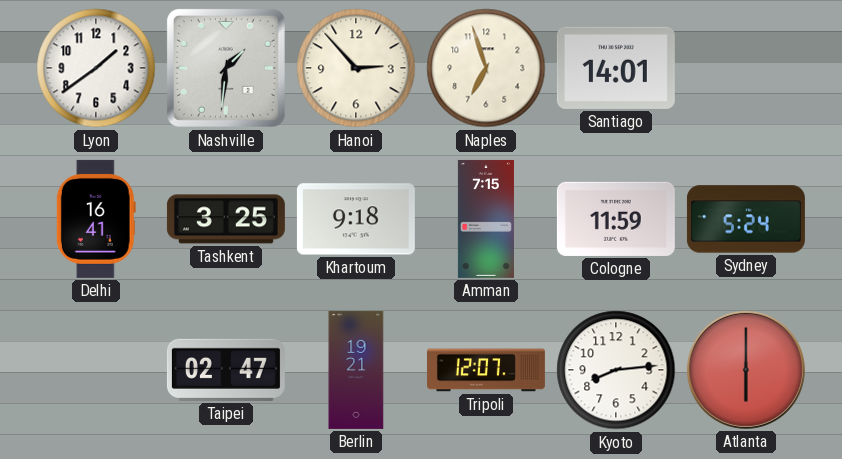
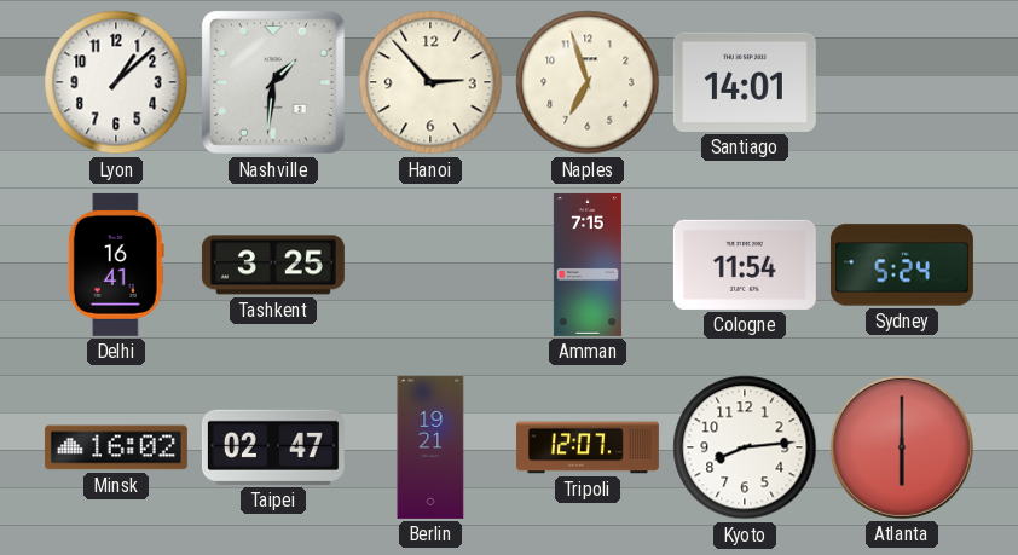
Lyon: 1:39 -> 1:08 (116, 82)
Khartoum: 9:18 -> none (356, 219)
Cologne: 11:59 -> 11:54 (745, 265)
Minsk: none -> 16:02 (116, 447)
